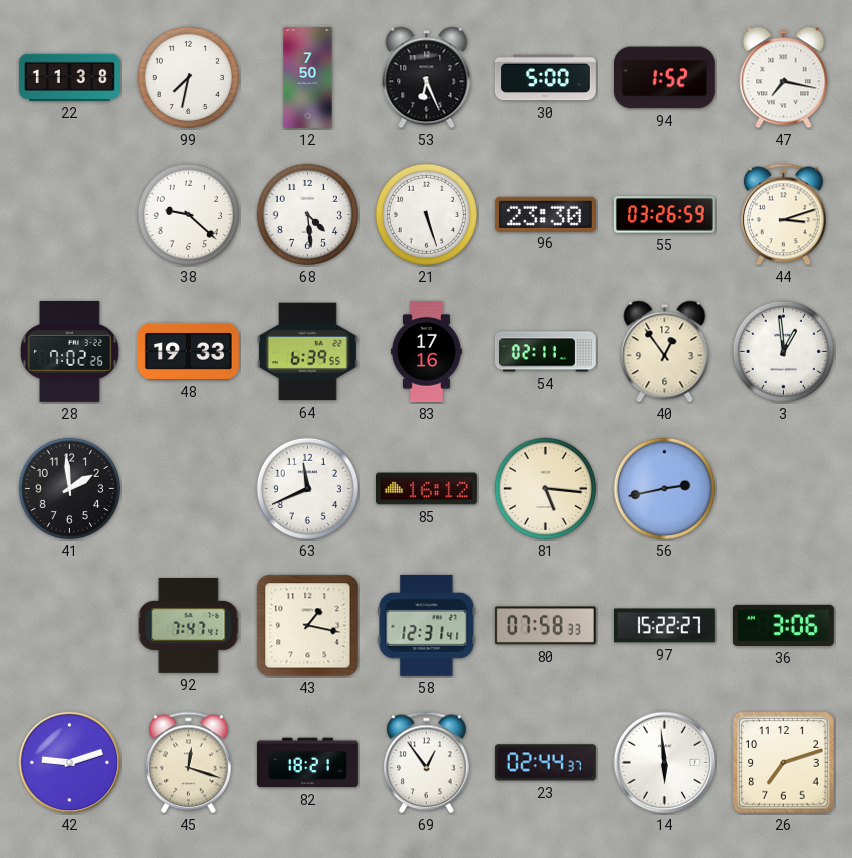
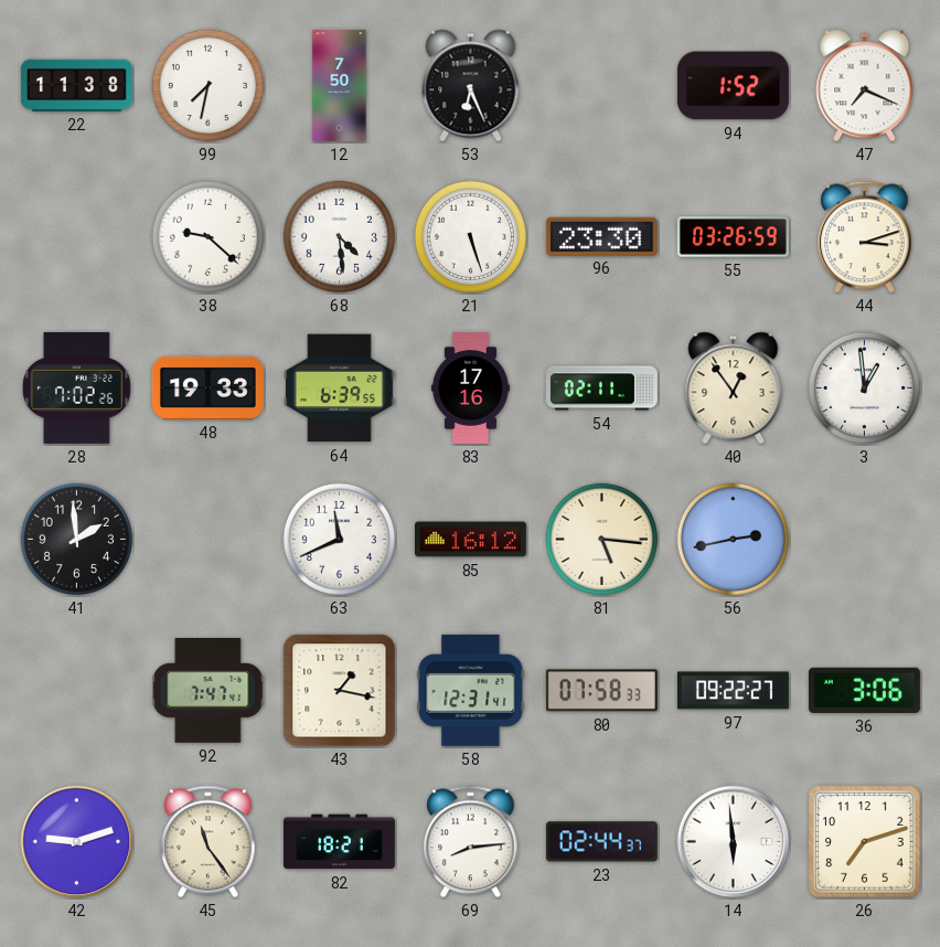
30: 5:00 -> none (545, 78)
47: 7:17 -> 7:19 (865, 86)
97: 15:22 -> 09:22 (733, 691)
45: 12:18 -> 11:24 (209, 842)
69: 12:54 -> 8:14 (471, 842)
